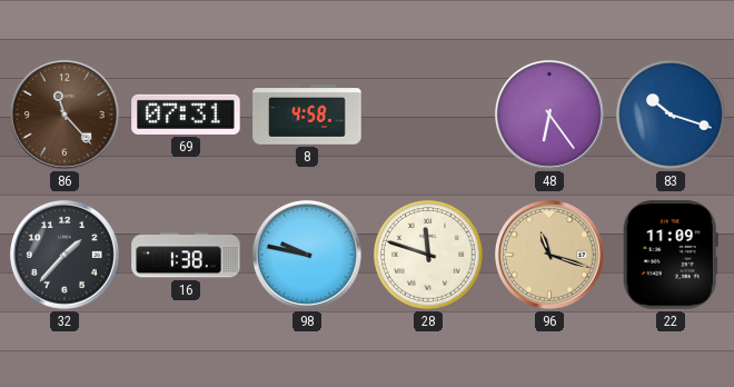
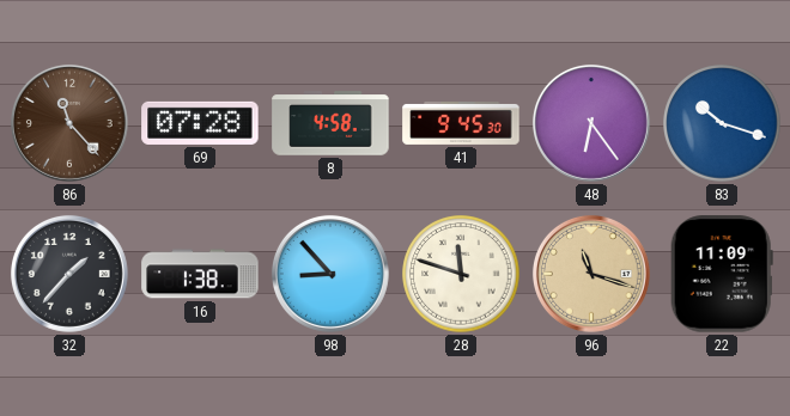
69: 07:31 -> 07:28 (200, 123)
41: none -> 9:45 (461, 123)
98: 9:47 -> 8:53 (330, 274)
